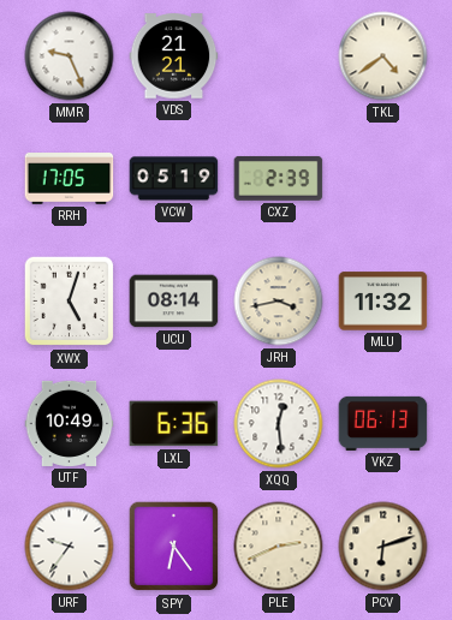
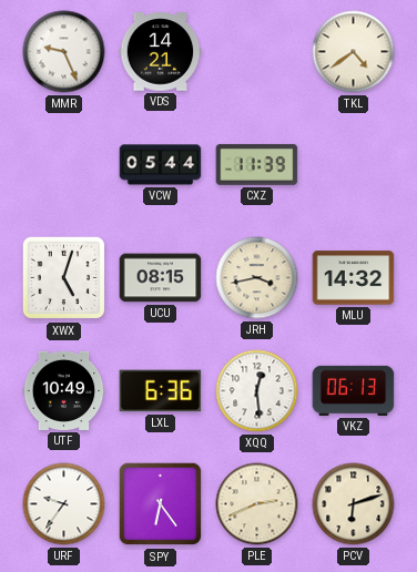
VDS: 21:21 -> 14:21 (161, 52)
RRH: 17:05 -> none (70, 179)
VCW: 05:19 -> 05:44 (161, 165)
CXZ: 2:39 -> 11:39 (257, 164)
UCU: 08:14 -> 08:15 (161, 278)
MLU: 11:32 -> 14:32 (354, 278)
